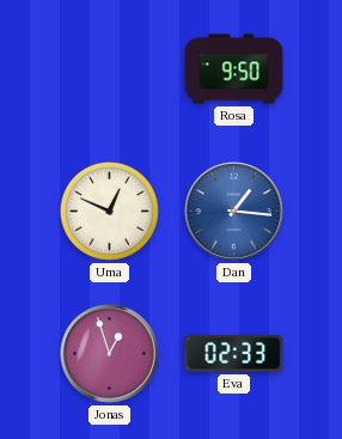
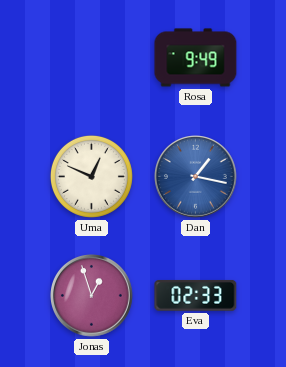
Rosa: 9:50 -> 9:49 (196, 58)
Dan: 1:16 -> 1:17 (196, 177)
